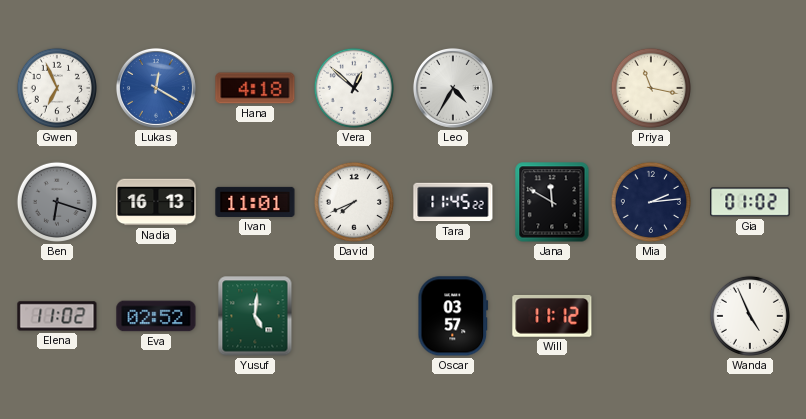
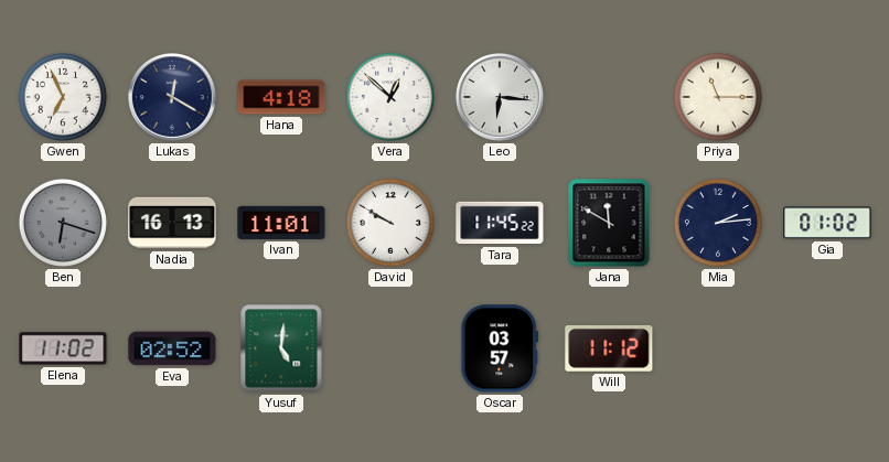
Lukas dial: blue -> navy (172, 97)
Leo: 4:35 -> 6:16 (500, 97)
Priya: 11:17 -> 11:15 (718, 97)
David: 7:41 -> 9:50 (390, 223)
Wanda: 4:56 -> none (750, 316)
